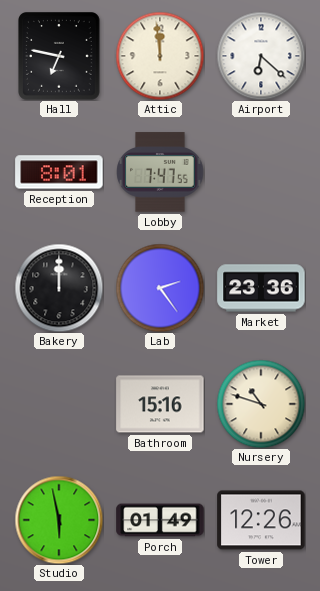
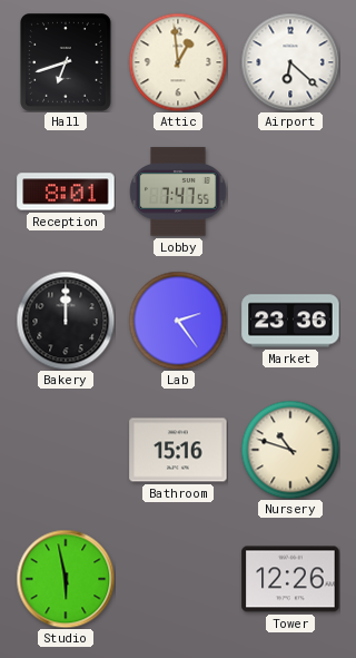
Hall: 6:47 -> 6:42 (67, 63)
Attic: 11:59 -> 12:59 (178, 62)
Porch: 01:49 -> none (160, 520)
